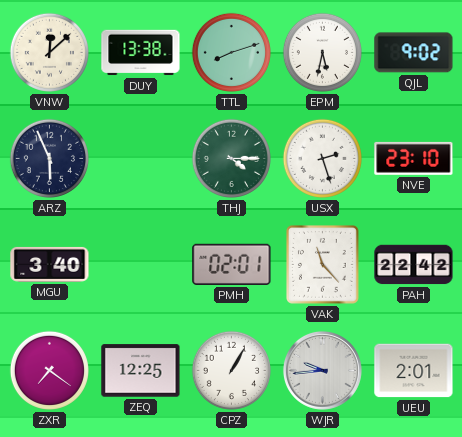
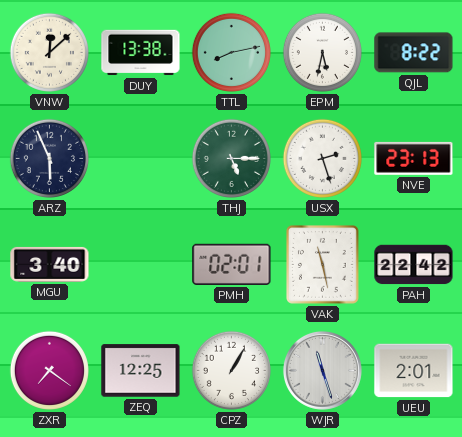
TTL: 8:12 -> 8:13 (231, 52)
QJL: 9:02 -> 8:22 (414, 53)
THJ: 4:15 -> 5:15 (231, 158)
NVE: 23:10 -> 23:13 (414, 158)
VAK: 11:23 -> 11:28 (323, 265)
WJR: 9:44 -> 11:27 (322, 370)
